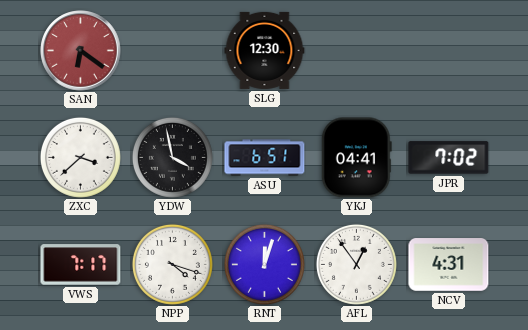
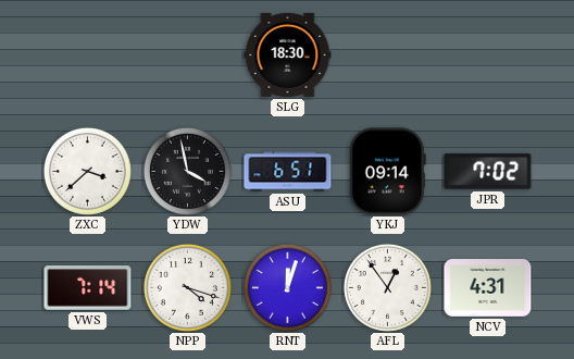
SAN: 6:21 -> none (81, 51)
SLG: 12:30 -> 18:30 (288, 54)
YKJ: 04:41 -> 09:14 (387, 172)
VWS: 7:17 -> 7:14 (88, 288)
